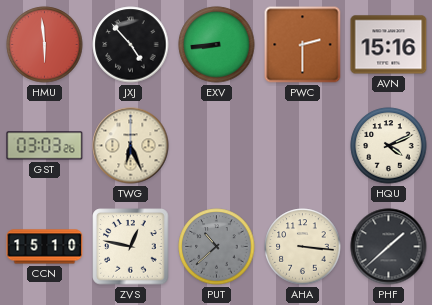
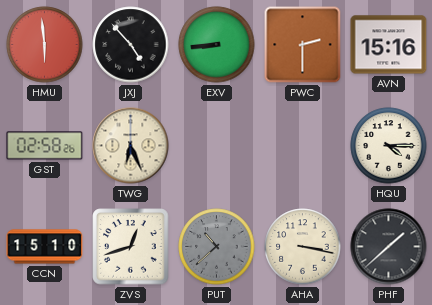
GST: 03:03 -> 02:58 (45, 146)
HQU: 4:11 -> 4:15 (389, 146)
ZVS: 12:47 -> 12:42 (131, 247)
AHA: 3:16 -> 3:17 (303, 247)
